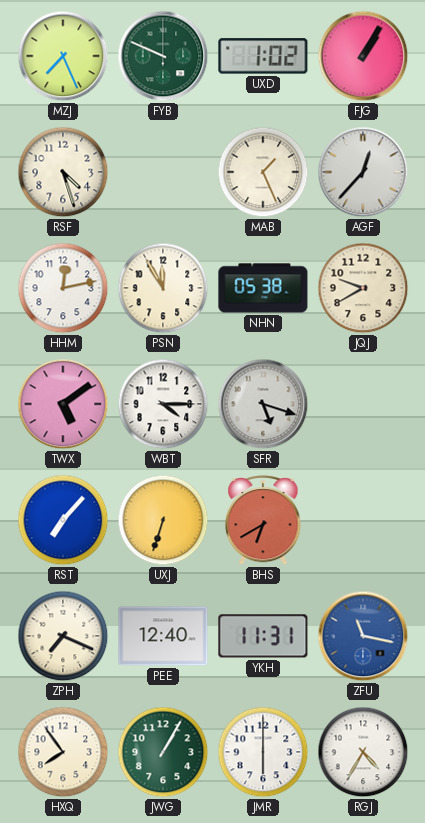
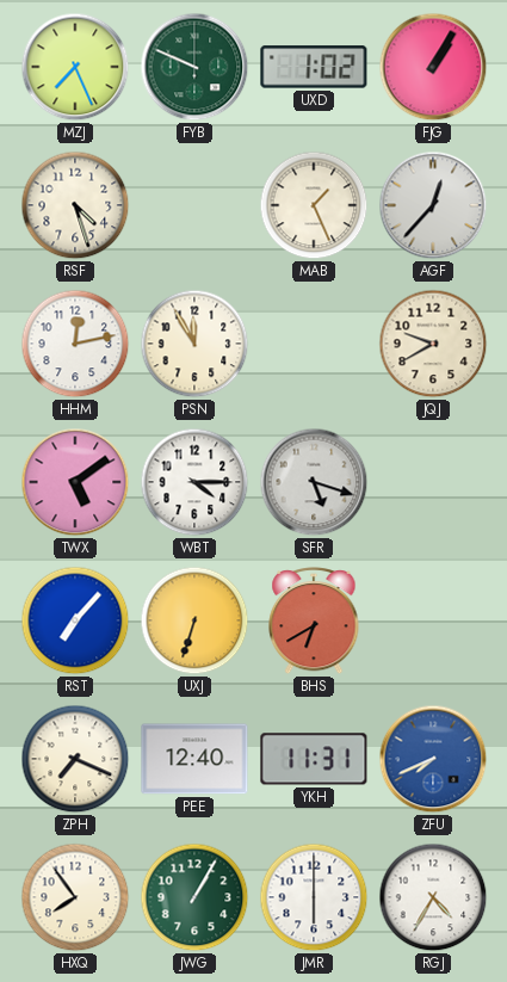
NHN: 05:38 -> none (263, 288)
ZFU: 11:17 -> 7:41 (433, 759)
